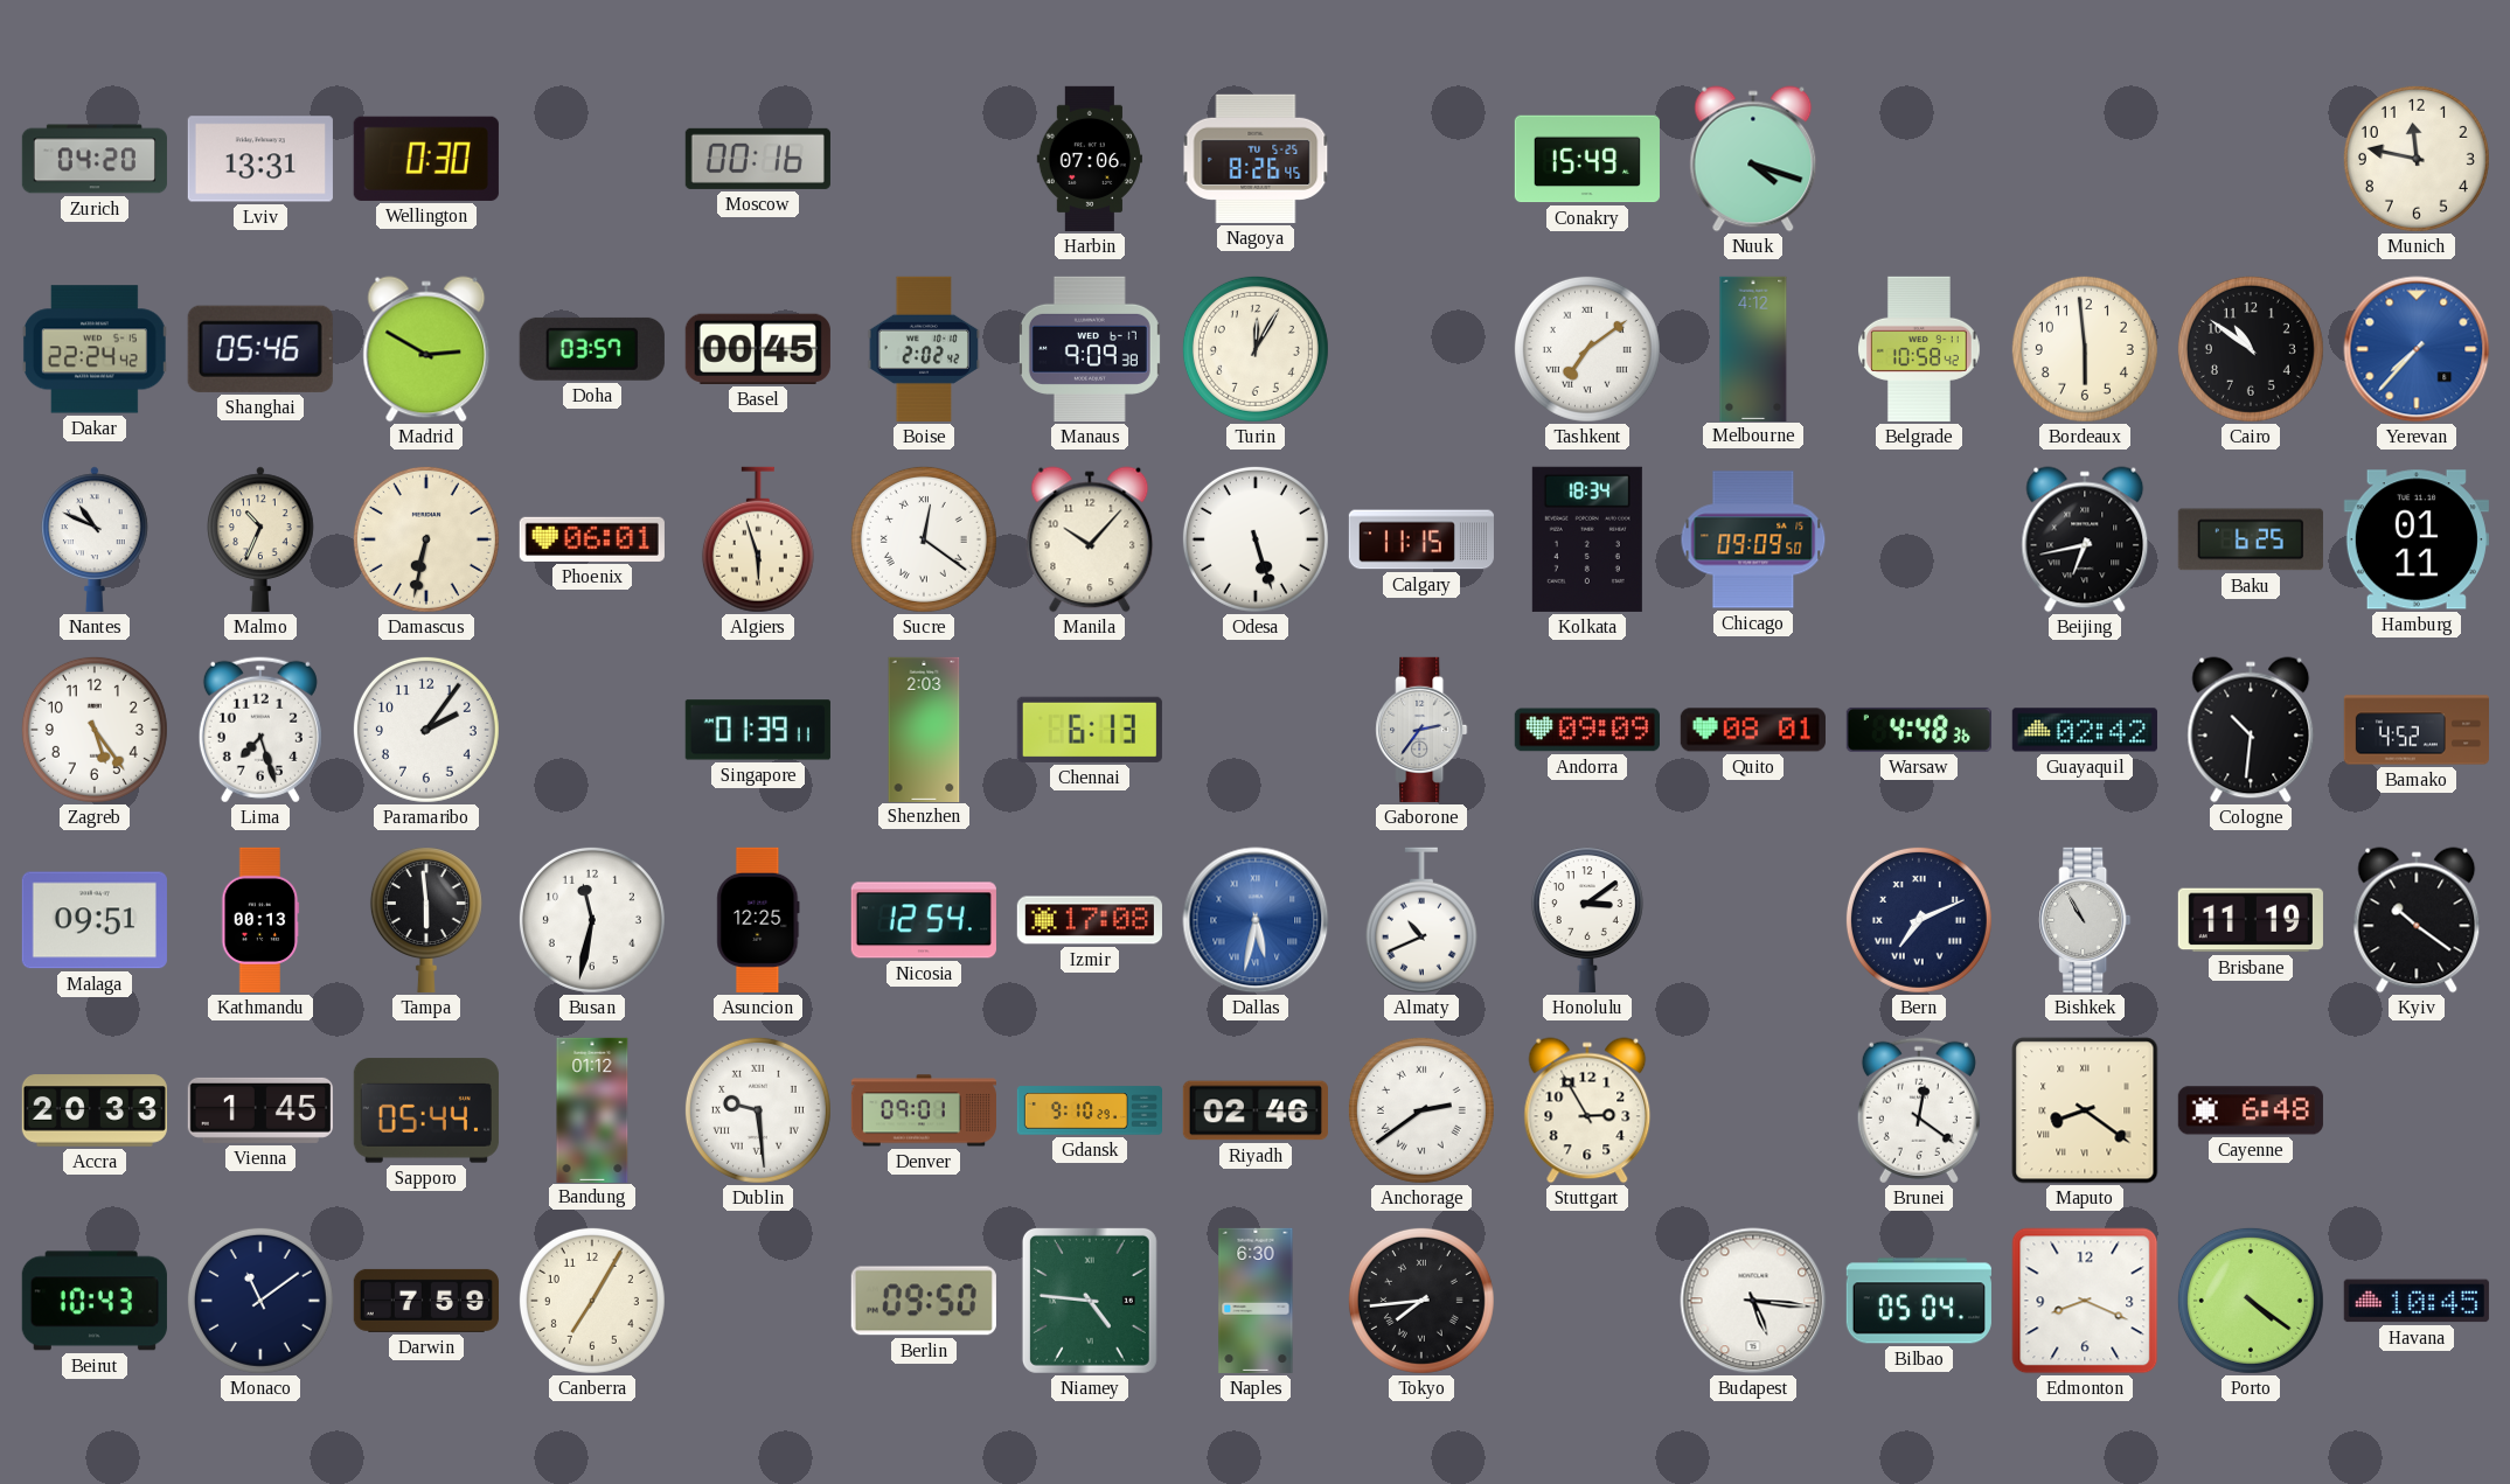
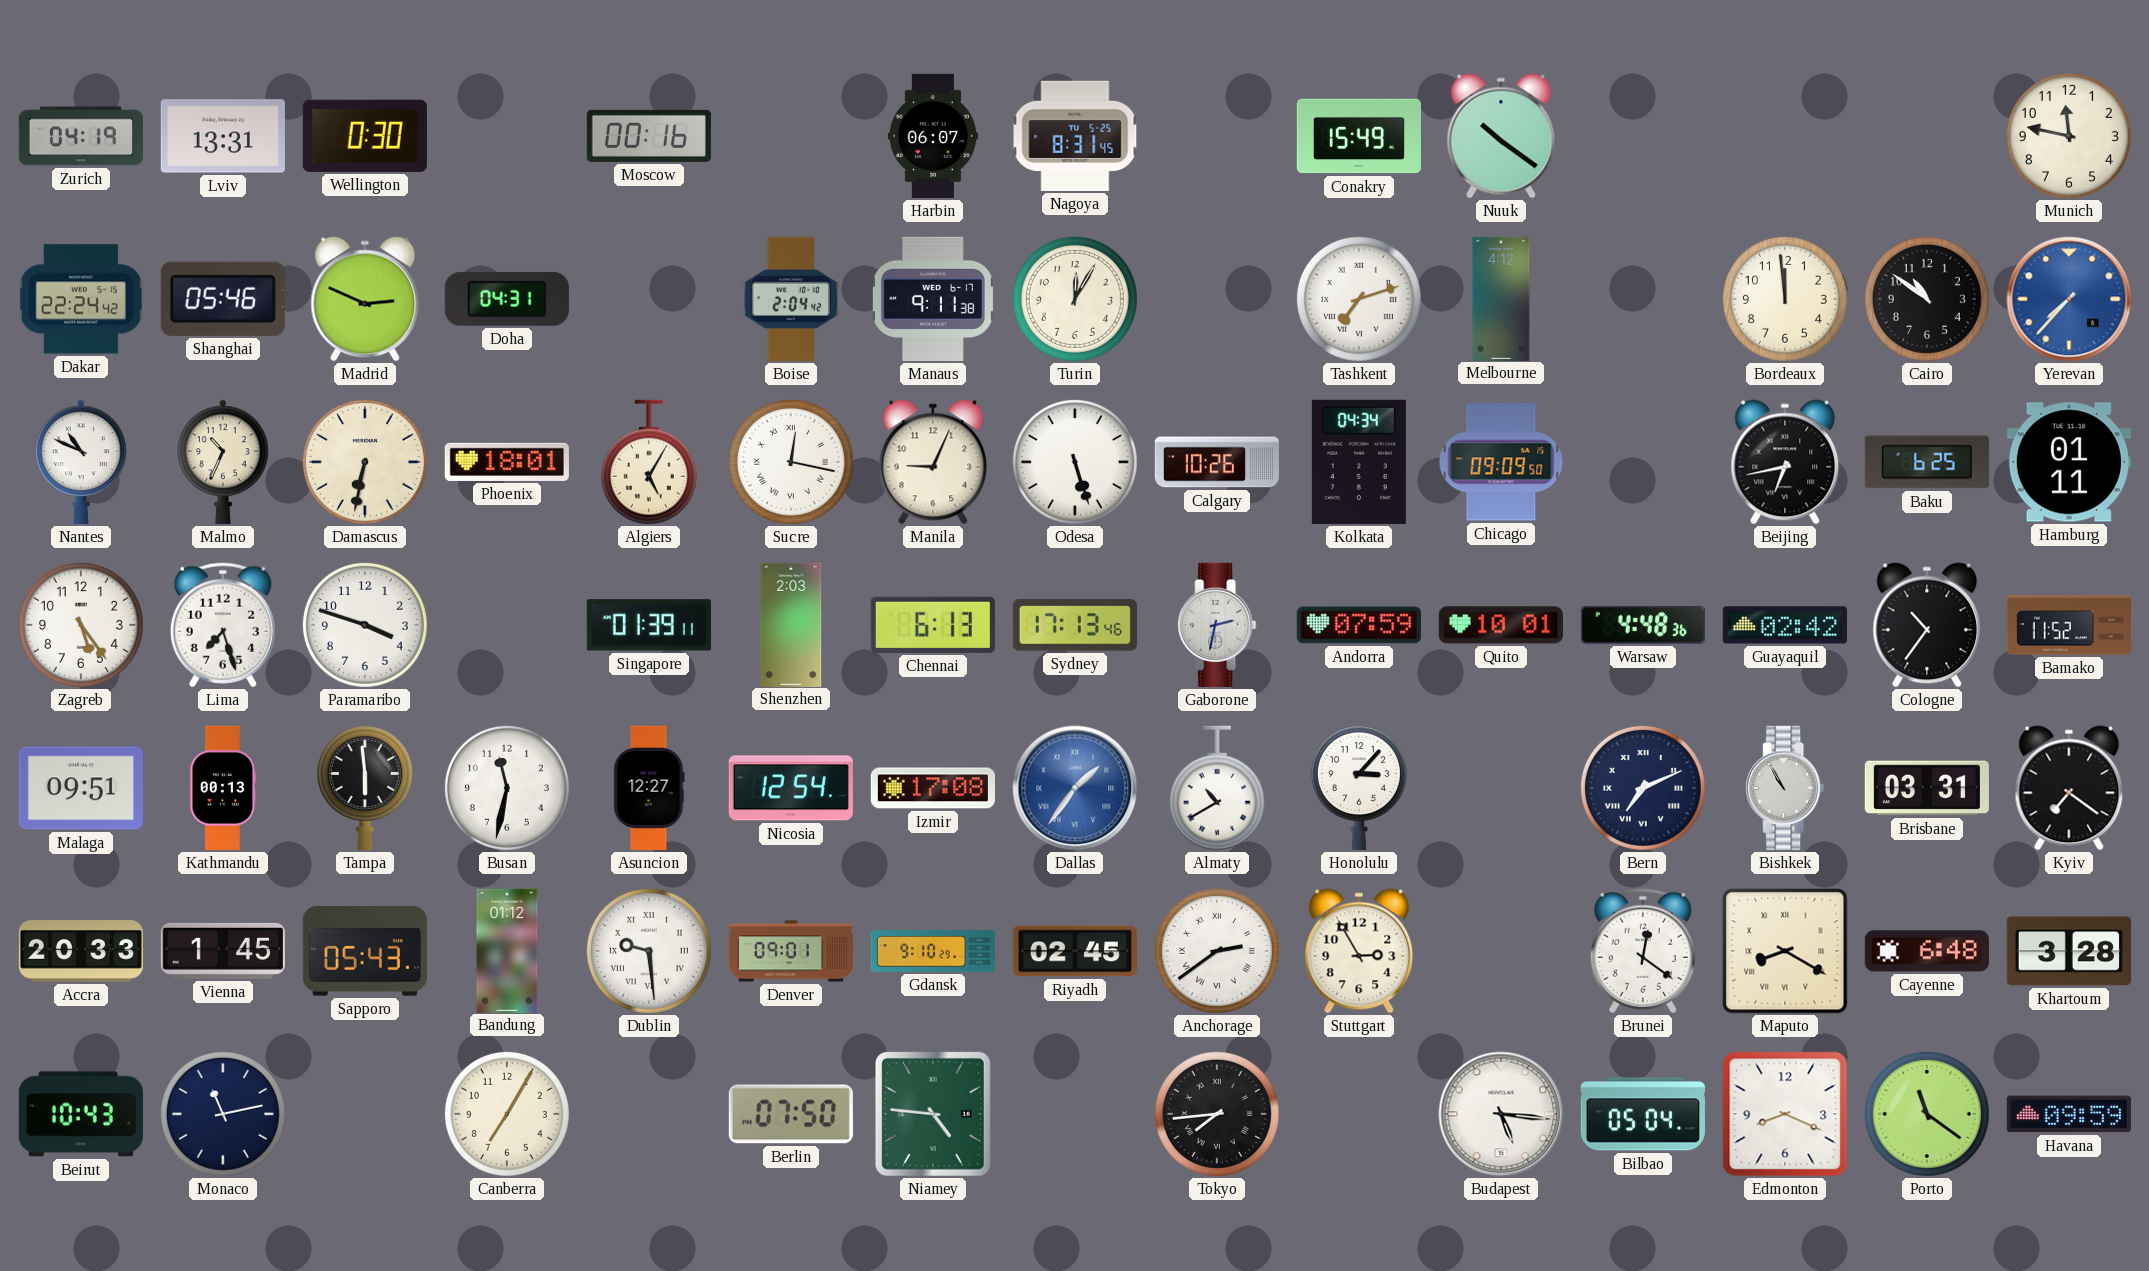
Zurich: 04:20 -> 04:19 (81, 136)
Harbin: 07:06 -> 06:07 (932, 136)
Nagoya: 8:26 -> 8:31 (1075, 136)
Nuuk: 4:18 -> 10:21 (1501, 136)
Madrid: 2:50 -> 2:49 (365, 299)
Doha: 03:57 -> 04:31 (507, 299)
Basel: 00:45 -> none (758, 349)
Boise: 2:02 -> 2:04 (791, 299)
Manaus: 9:09 -> 9:11 (933, 299)
Tashkent: 7:09 -> 7:12 (1359, 299)
Belgrade: 10:58 -> none (1920, 349)
Bordeaux: 5:59 -> 11:59 (1785, 299)
Phoenix: 06:01 -> 18:01 (507, 462)
Algiers: 5:57 -> 5:05 (649, 462)
Sucre: 12:21 -> 12:17 (791, 462)
Manila: 10:07 -> 9:04 (933, 462)
Calgary: 11:15 -> 10:26 (1217, 462)
Kolkata: 18:34 -> 04:34 (1359, 462)
Paramaribo: 2:06 -> 3:48 (365, 625)
Sydney: none -> 17:13 (1075, 625)
Gaborone: 2:36 -> 2:32 (1217, 625)
Andorra: 09:09 -> 07:59 (1359, 625)
Quito: 08:01 -> 10:01 (1501, 625)
Cologne: 10:31 -> 10:36 (1927, 625)
Bamako: 4:52 -> 11:52 (2068, 625)
Asuncion: 12:25 -> 12:27 (649, 788)
Dallas: 5:32 -> 1:36 (1075, 788)
Almaty: 10:41 -> 10:40 (1217, 788)
Honolulu: 3:09 -> 3:07 (1359, 788)
Brisbane: 11:19 -> 03:31 (1927, 788)
Kyiv: 10:21 -> 7:21 (2069, 788)
Sapporo: 05:44 -> 05:43 (365, 951)
Riyadh: 02:46 -> 02:45 (1075, 951)
Maputo: 8:21 -> 8:20 (1785, 951)
Khartoum: none -> 3:28 (2069, 951)
Monaco: 11:09 -> 11:13 (223, 1114)
Darwin: 7:59 -> none (426, 1301)
Berlin: 09:50 -> 07:50 (791, 1114)
Naples: 6:30 -> none (1256, 1301)
Porto: 4:21 -> 11:21 (1927, 1114)
Havana: 10:45 -> 09:59 (2069, 1114)
